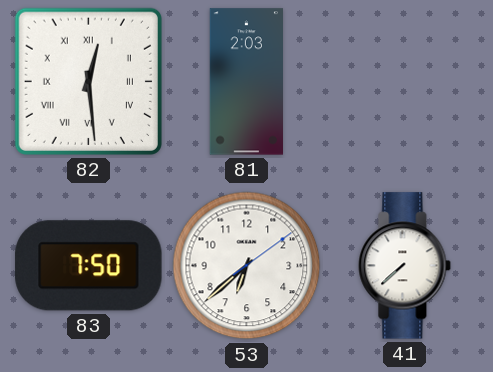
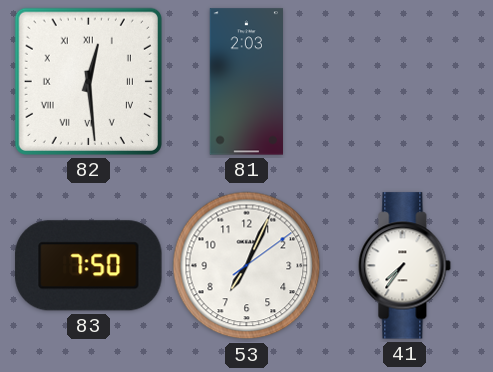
53: 6:38 -> 7:04 (247, 266)
41: 7:38 -> 7:36 (405, 266)
